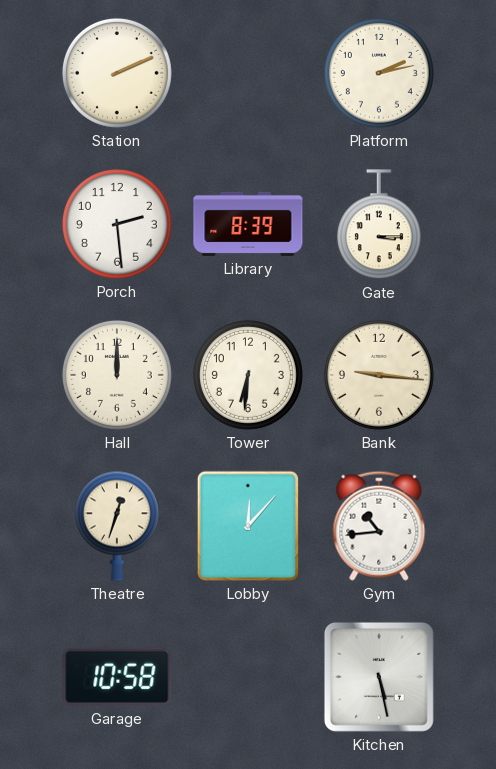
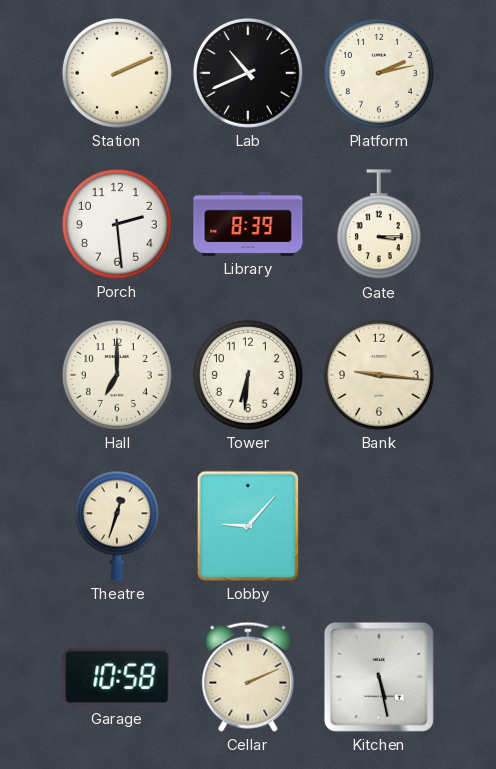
Lab: none -> 10:41 (248, 73)
Hall: 12:00 -> 7:00 (117, 375)
Lobby: 12:07 -> 9:07 (248, 526)
Gym: 10:44 -> none (379, 526)
Cellar: none -> 2:11 (248, 677)
